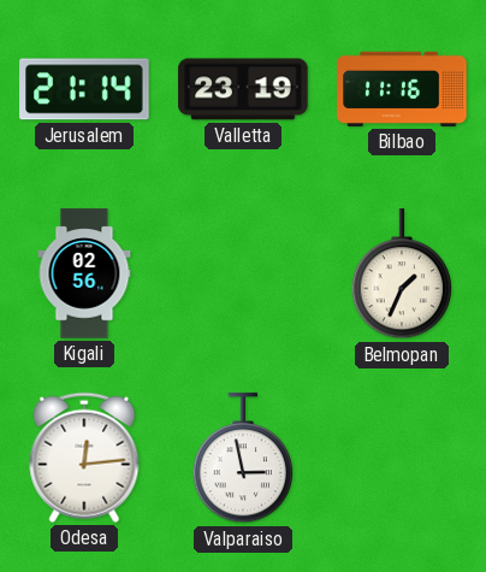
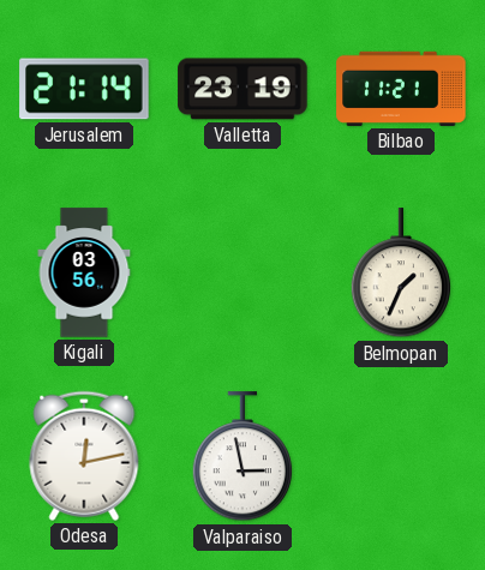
Bilbao: 11:16 -> 11:21 (401, 89)
Kigali: 02:56 -> 03:56 (84, 272)
Odesa: 12:14 -> 12:13 (84, 456)
